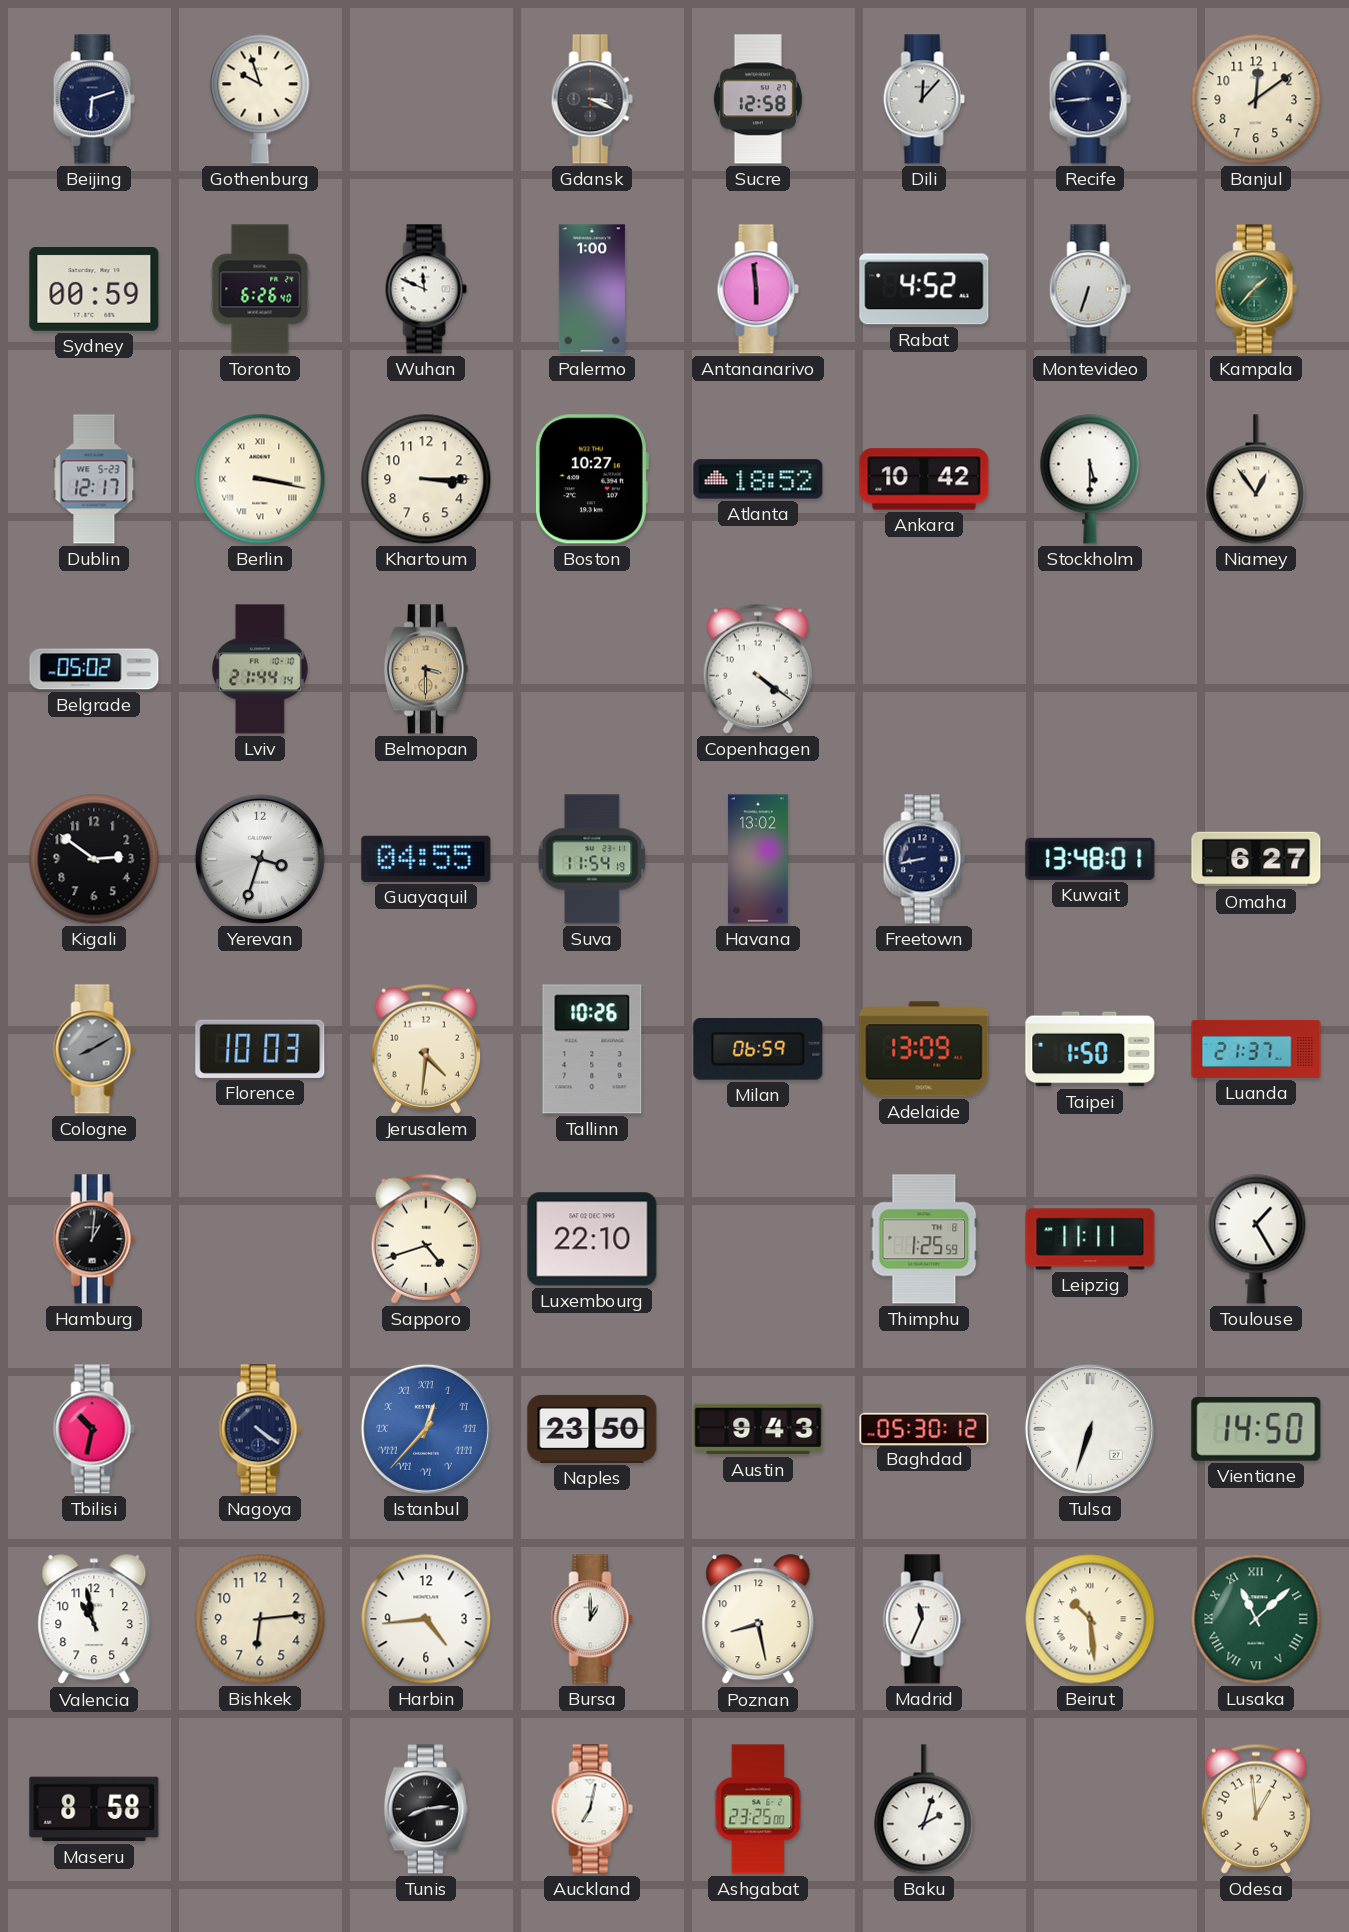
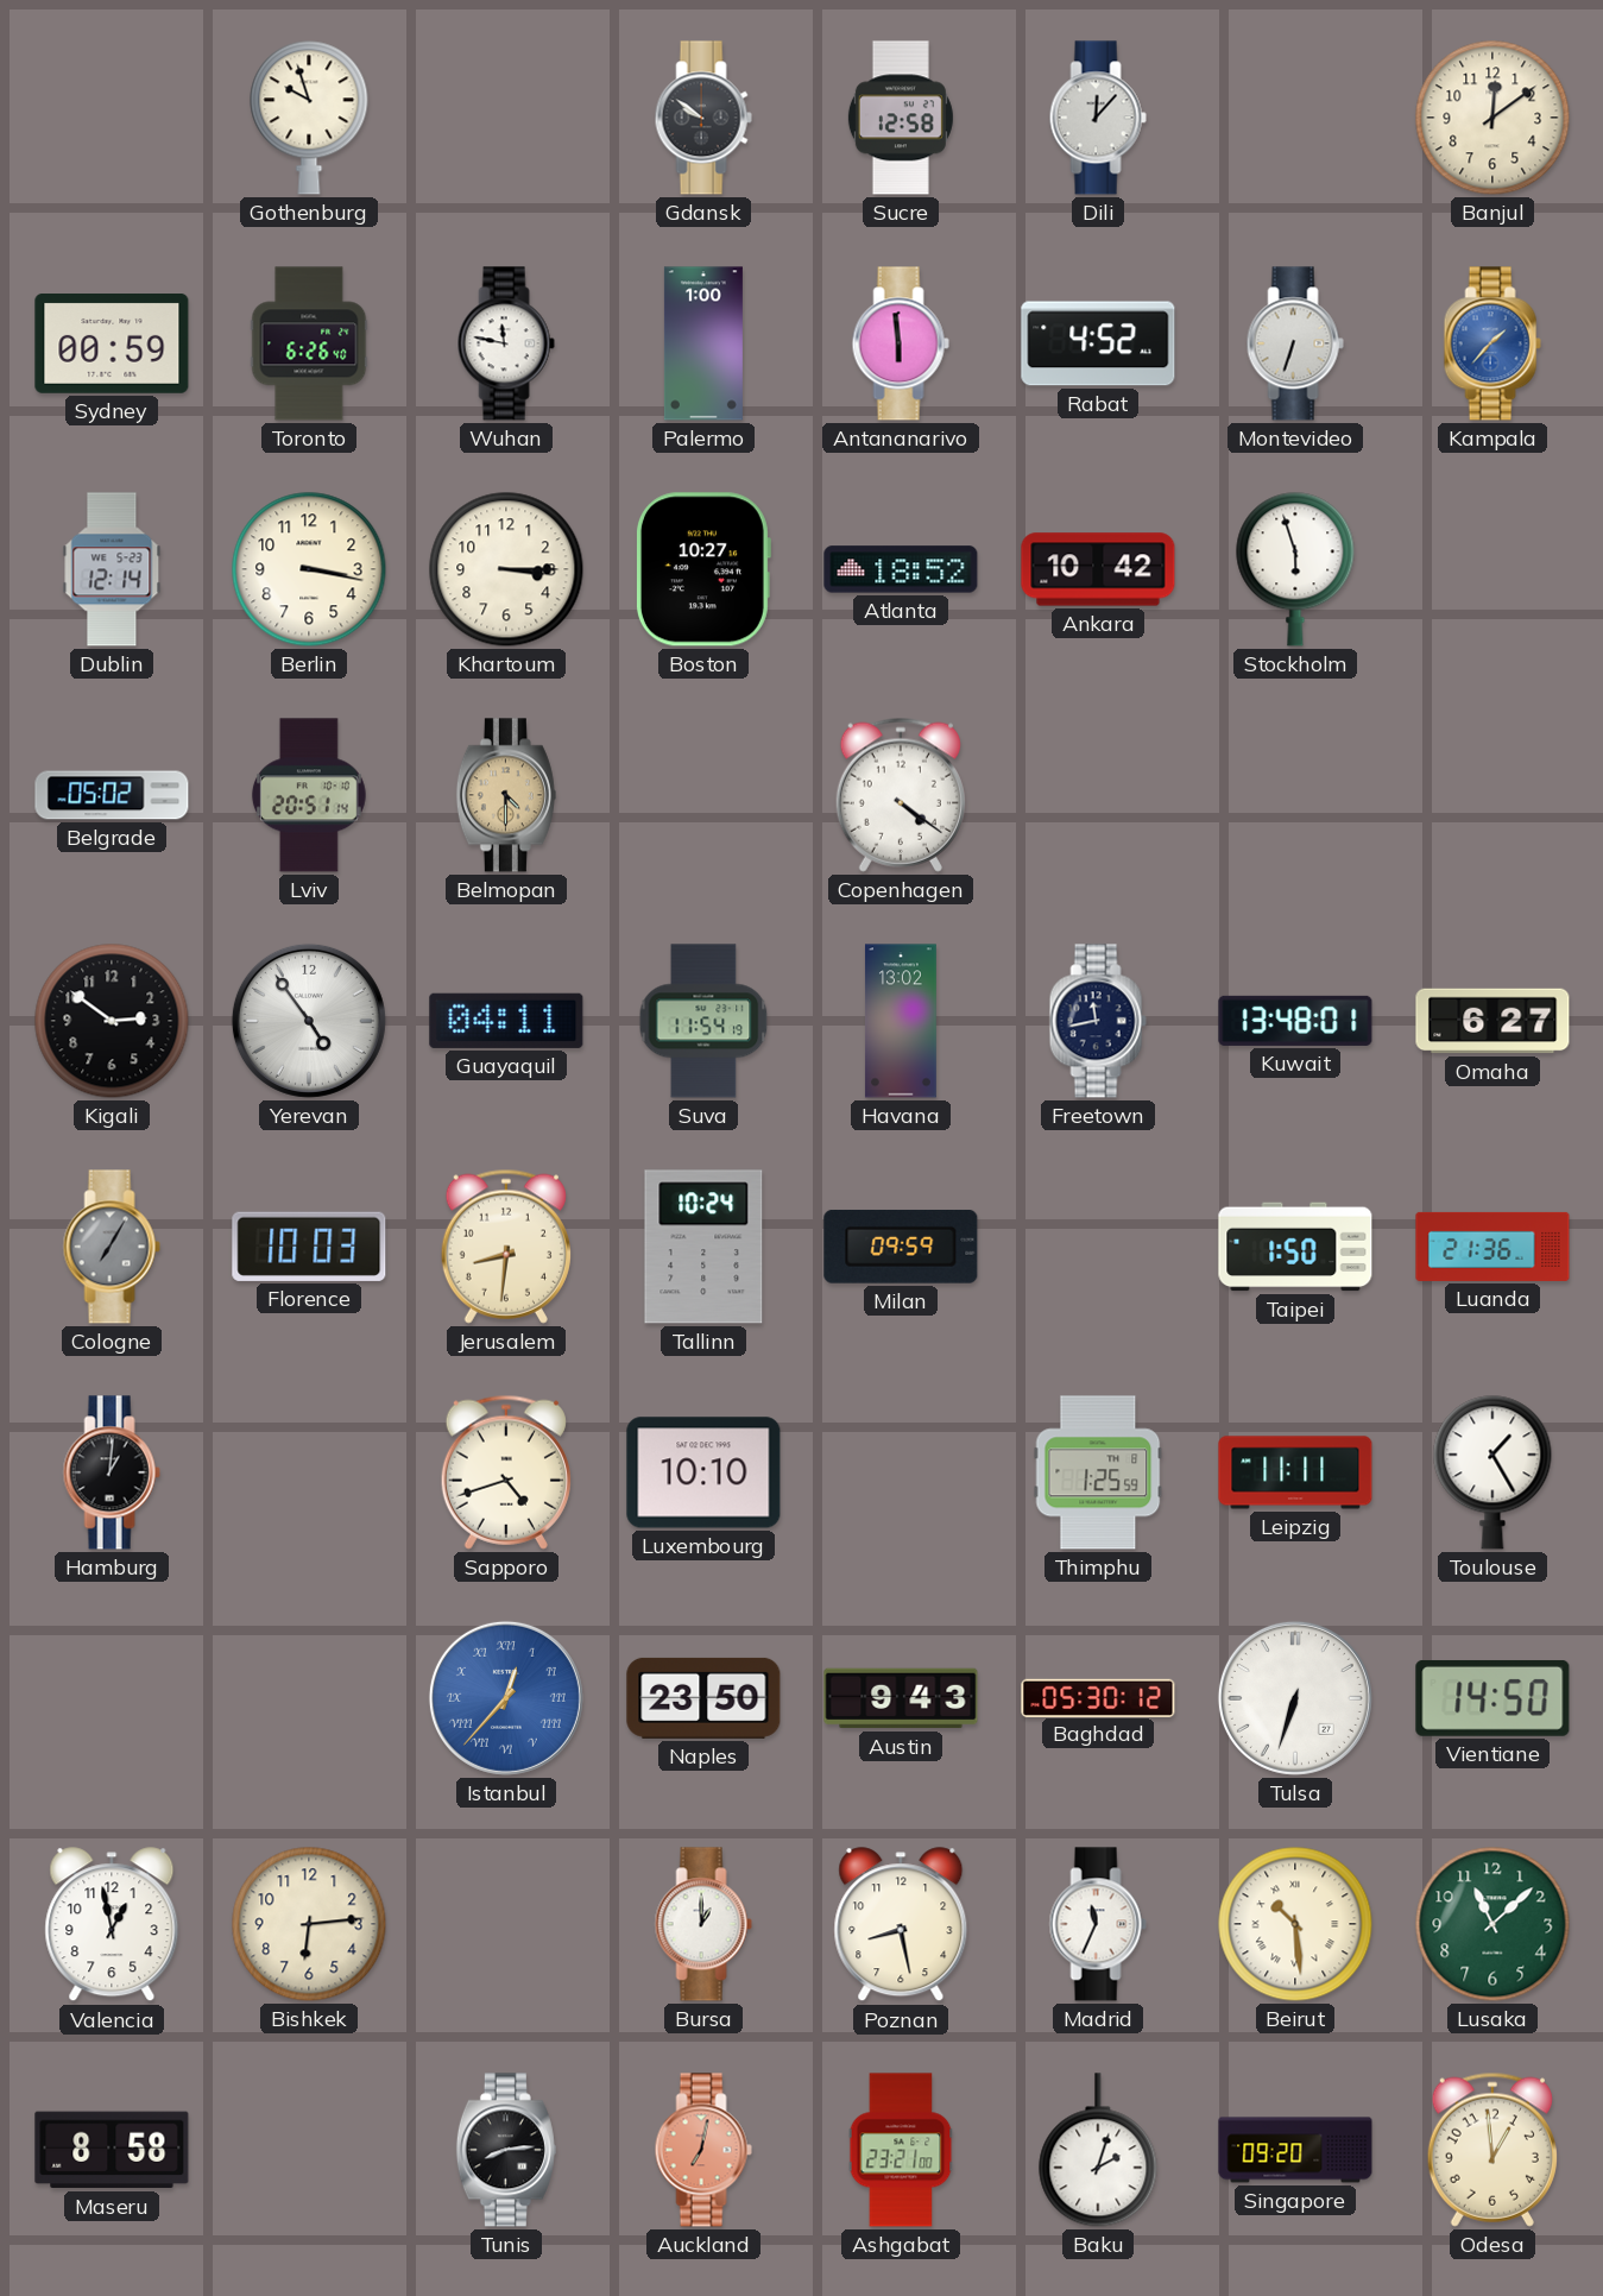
Beijing: 6:12 -> none (94, 99)
Gdansk: 3:19 -> 9:51 (703, 118)
Recife: 8:44 -> none (1090, 99)
Wuhan: 11:49 -> 11:47 (506, 343)
Kampala dial: green -> blue (1492, 343)
Dublin: 12:17 -> 12:14 (112, 569)
Berlin numerals: Roman -> Arabic (309, 569)
Stockholm: 5:30 -> 5:57 (1295, 569)
Niamey: 12:54 -> none (1256, 479)
Lviv: 21:44 -> 20:51 (309, 795)
Belmopan: 3:30 -> 4:30 (506, 795)
Yerevan: 3:33 -> 4:54 (309, 1021)
Guayaquil: 04:55 -> 04:11 (506, 1021)
Freetown: 8:43 -> 11:43 (1098, 1021)
Cologne: 8:10 -> 7:05 (112, 1247)
Jerusalem: 4:31 -> 8:31 (506, 1247)
Tallinn: 10:26 -> 10:24 (703, 1247)
Milan: 06:59 -> 09:59 (901, 1247)
Adelaide: 13:09 -> none (924, 1049)
Luanda: 21:37 -> 21:36 (1492, 1247)
Luxembourg: 22:10 -> 10:10 (703, 1472)
Tbilisi: 10:32 -> none (94, 1429)
Nagoya: 4:21 -> none (260, 1429)
Valencia: 10:58 -> 12:58 (112, 1925)
Harbin: 4:44 -> none (426, 1619)
Lusaka numerals: Roman -> Arabic (1492, 1924)
Auckland dial: white -> salmon (703, 2150)
Ashgabat: 23:25 -> 23:21 (901, 2150)
Singapore: none -> 09:20 (1295, 2150)
